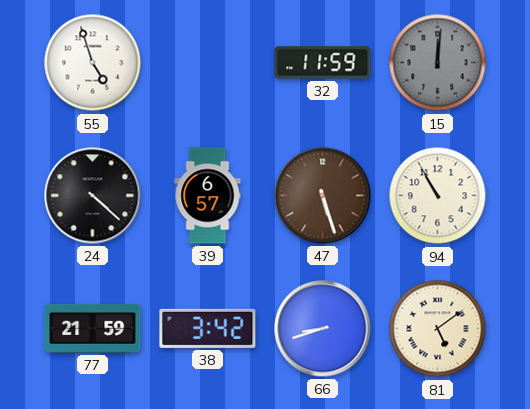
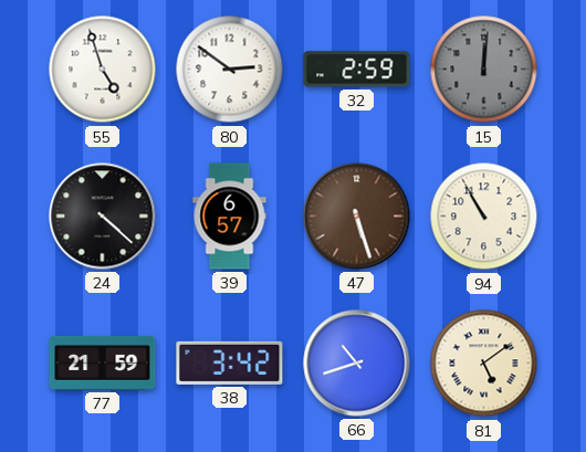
80: none -> 2:51 (230, 70)
32: 11:59 -> 2:59 (357, 70)
66: 8:42 -> 10:42 (357, 364)
